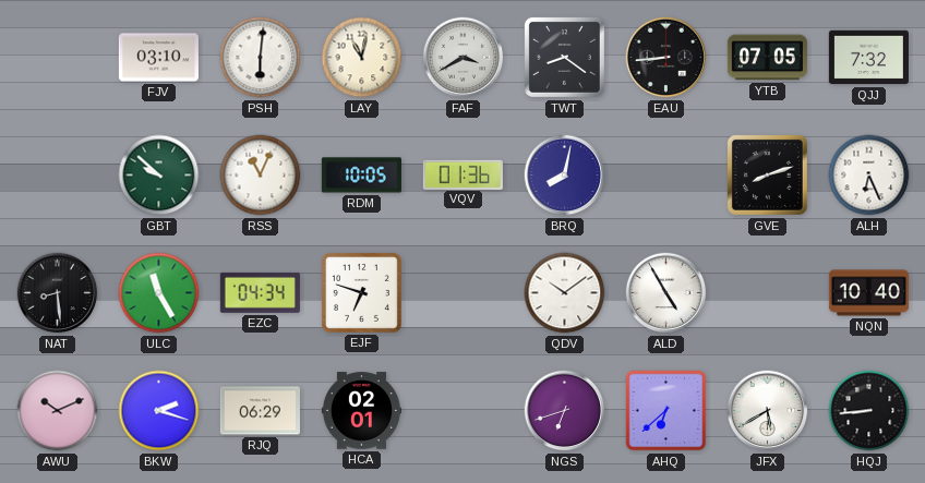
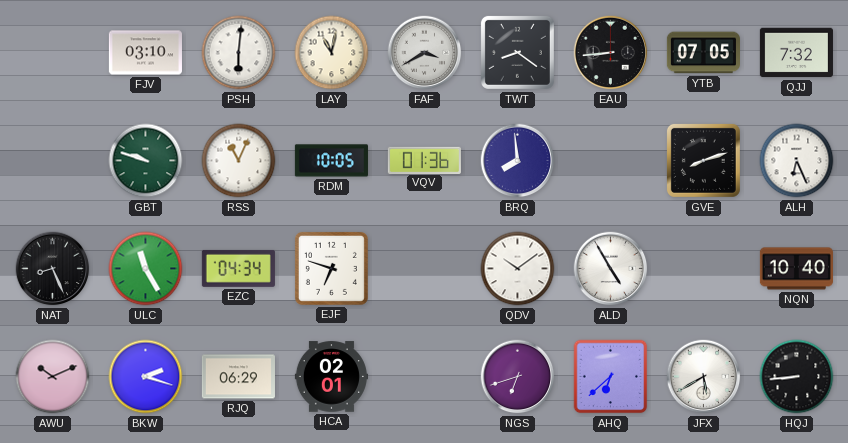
GBT: 9:52 -> 9:48 (146, 161)
BRQ: 8:02 -> 7:59 (518, 161)
NAT: 8:29 -> 8:26 (53, 269)
